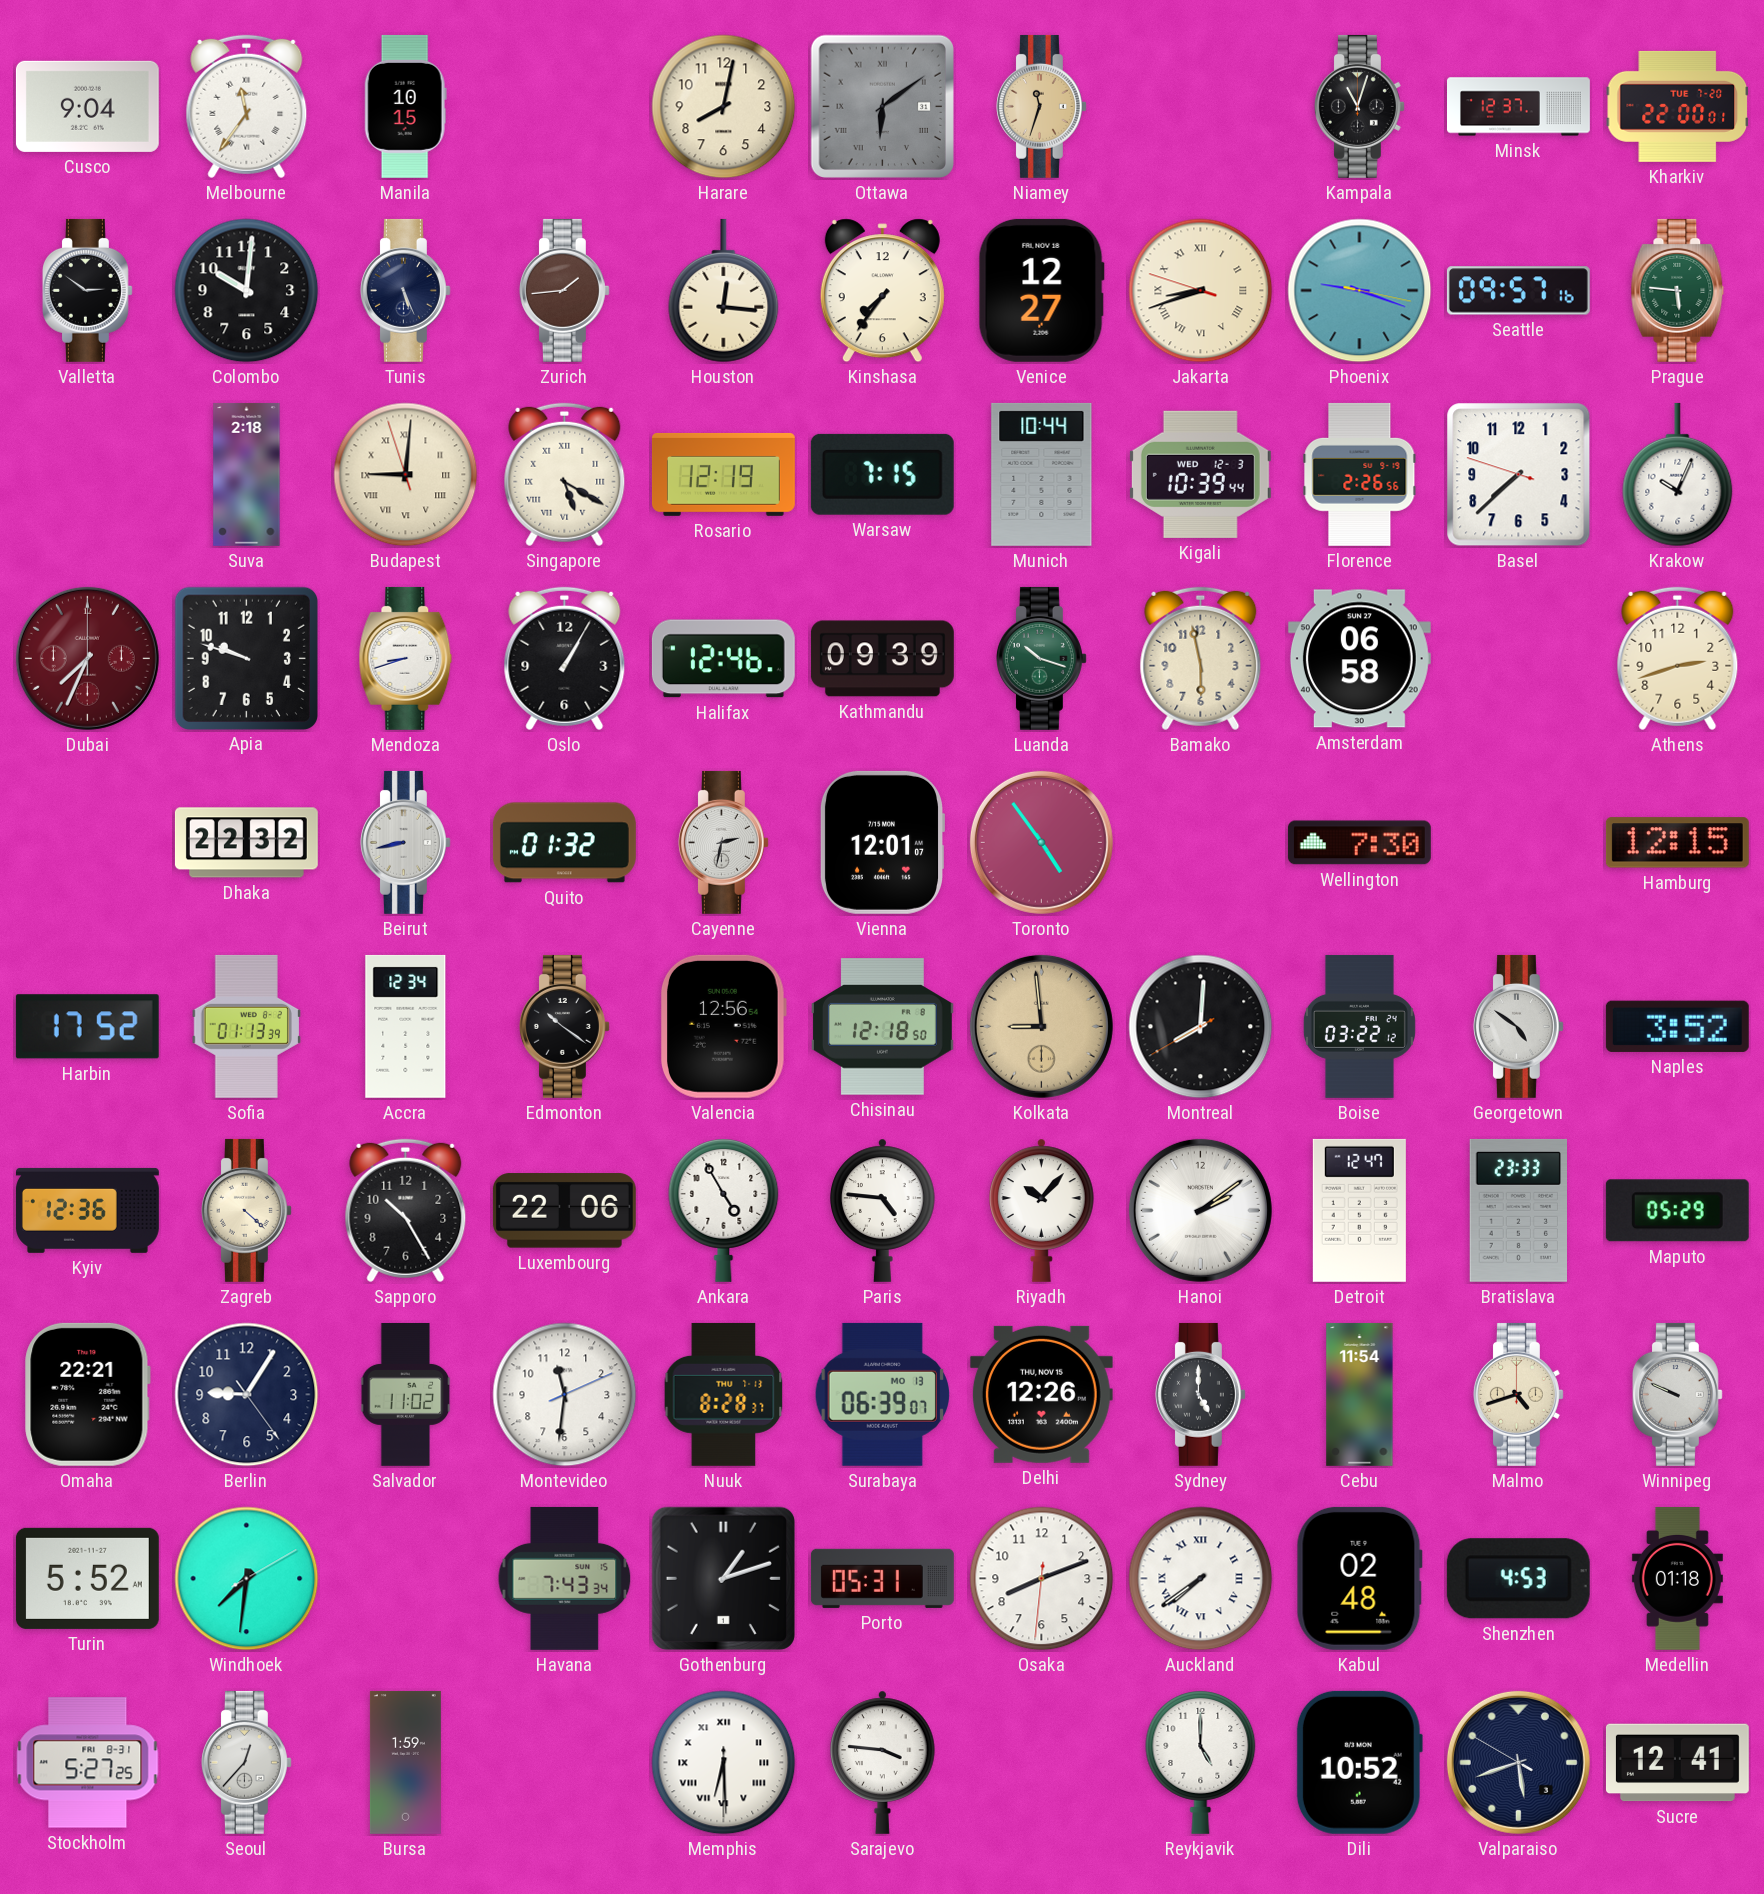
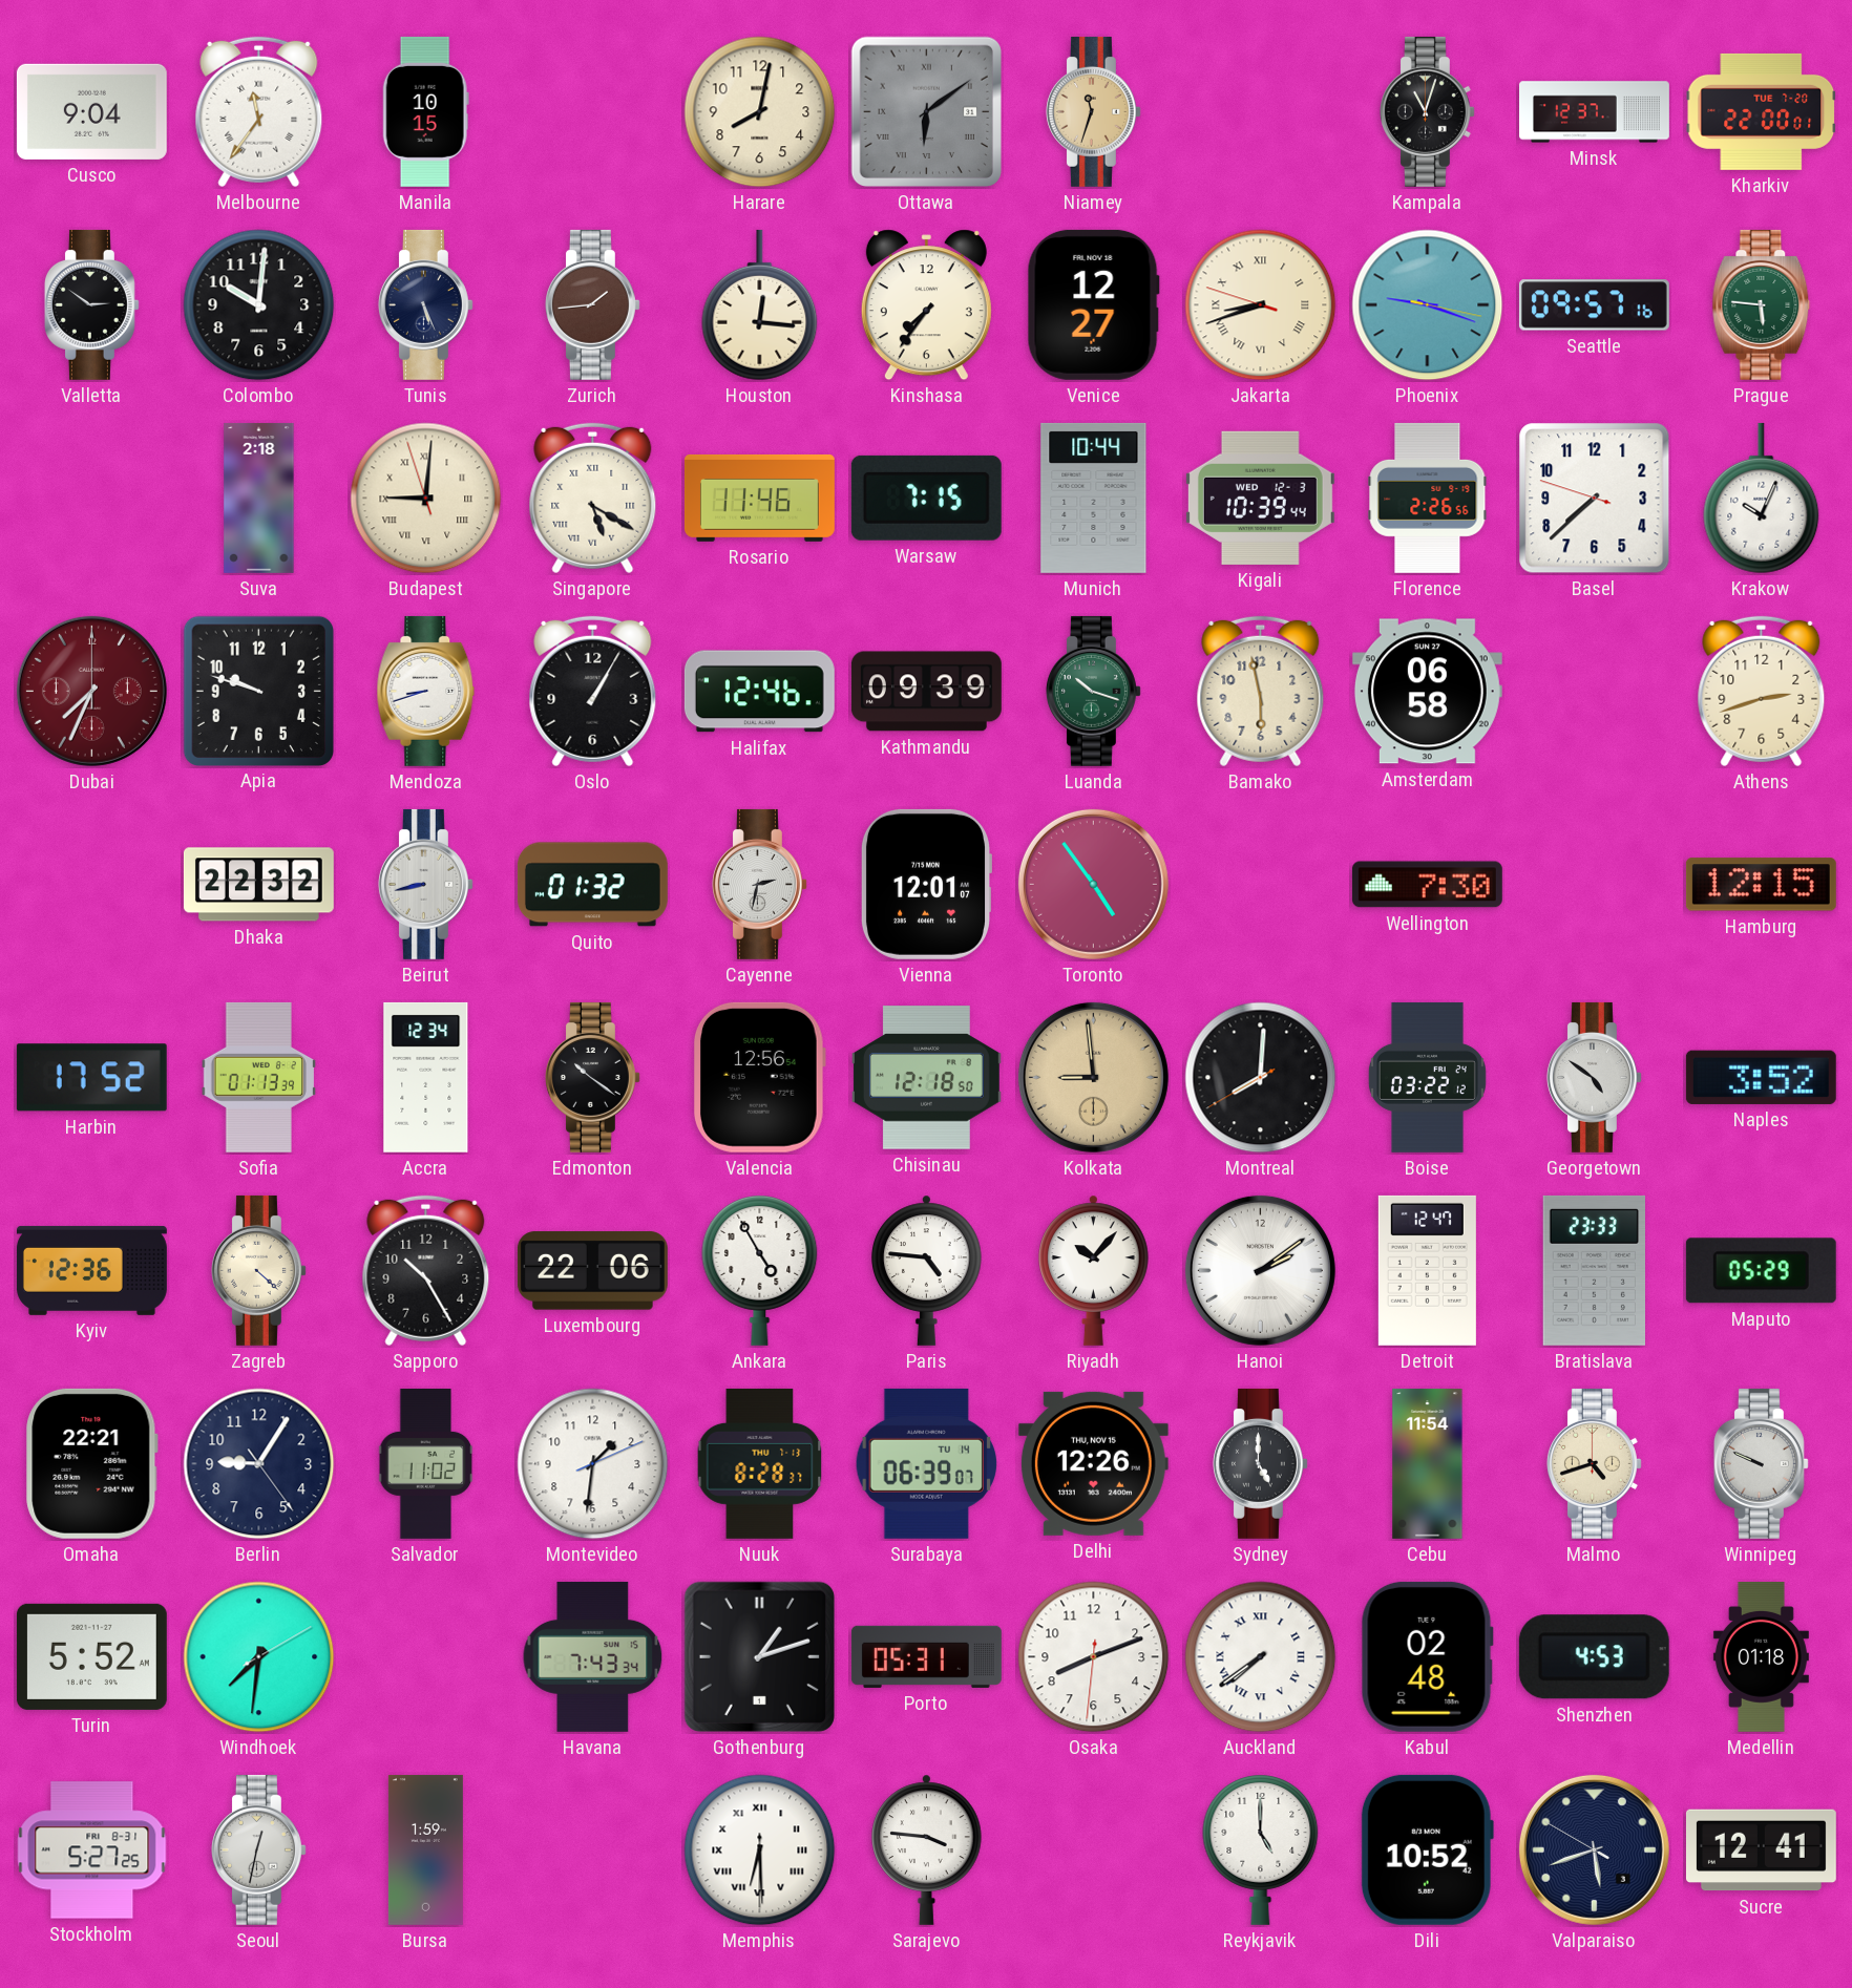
Rosario: 12:19 -> 11:46 (759, 498)
Montevideo: 11:31 -> 1:31 (593, 1464)
Surabaya date: MO 13 -> TU 14 (926, 1463)
Seoul: 12:37 -> 12:32 (258, 1849)
